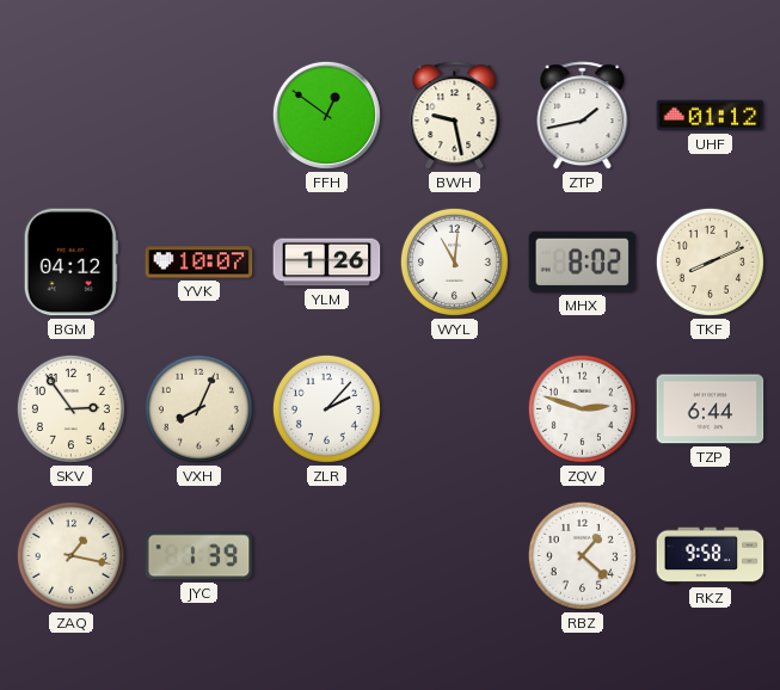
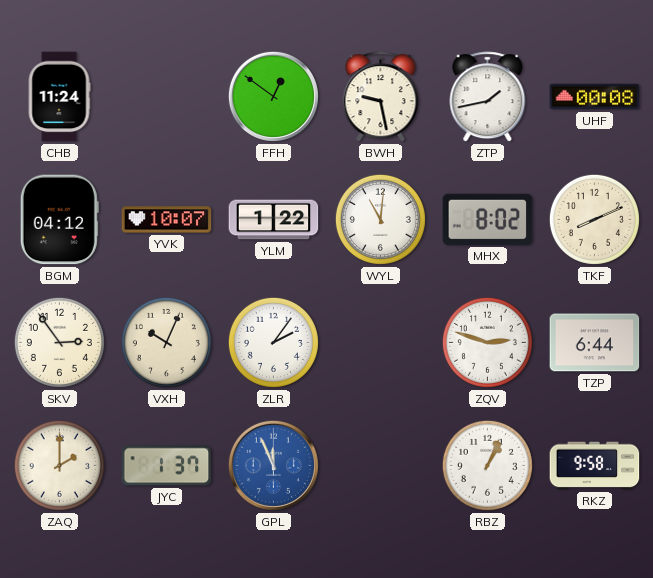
CHB: none -> 11:24 (59, 97)
UHF: 01:12 -> 00:08 (595, 97)
YLM: 1:26 -> 1:22 (274, 220)
VXH: 8:04 -> 10:04 (166, 342)
ZLR: 2:07 -> 2:06 (273, 342)
ZAQ: 1:17 -> 2:00 (59, 465)
JYC: 1:39 -> 1:37 (167, 466)
GPL: none -> 11:56 (273, 465)
RBZ: 1:22 -> 1:04 (487, 465)
